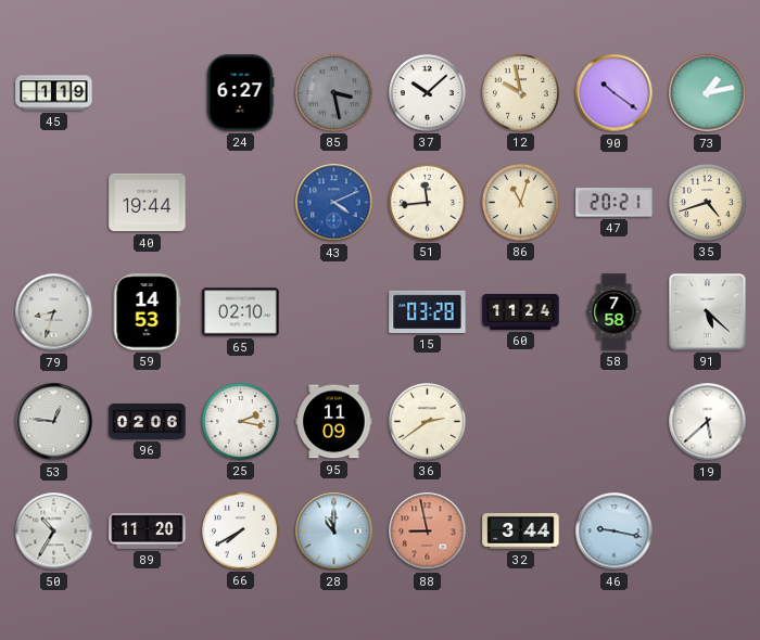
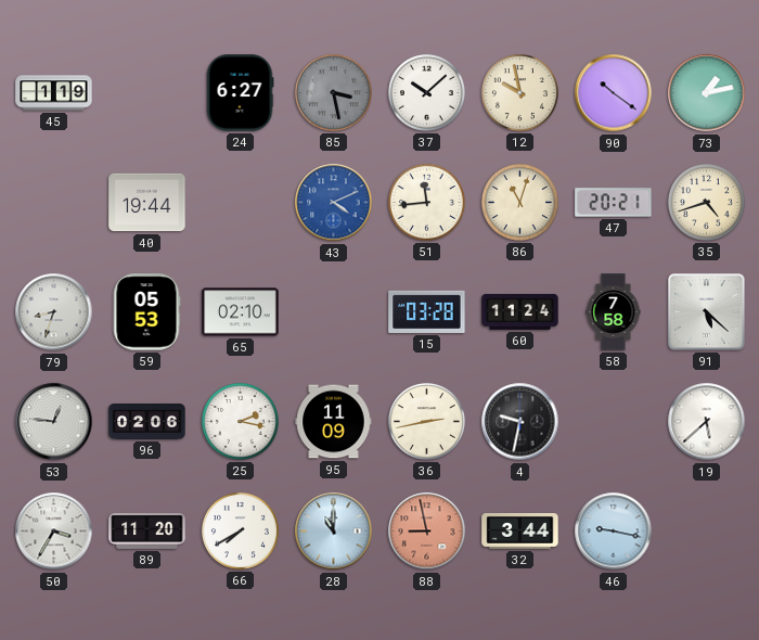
59: 14:53 -> 05:53 (146, 312)
36: 2:39 -> 2:43 (426, 421)
4: none -> 9:32 (520, 422)
50: 10:35 -> 3:35 (54, 532)
